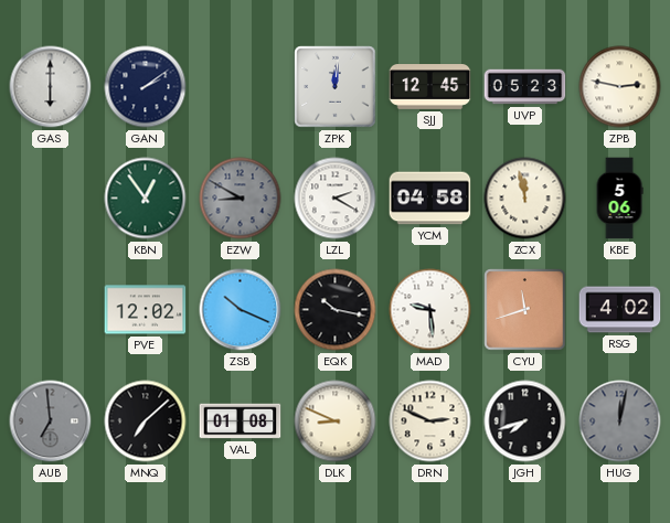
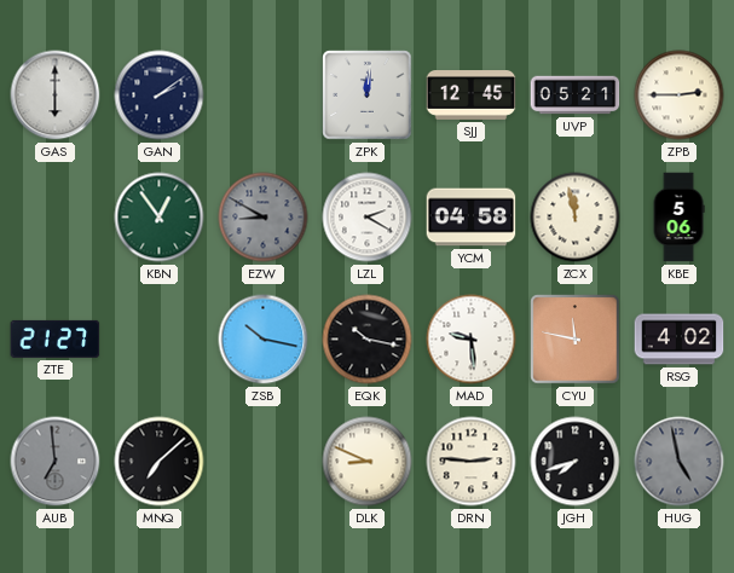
UVP: 05:23 -> 05:21 (576, 95)
ZPB: 2:47 -> 2:45 (680, 95)
ZTE: none -> 21:27 (56, 338)
PVE: 12:02 -> none (146, 310)
ZSB: 10:19 -> 10:17 (264, 340)
CYU: 11:42 -> 11:47 (576, 340)
VAL: 01:08 -> none (241, 421)
DRN: 2:49 -> 2:46 (472, 462)
HUG: 12:02 -> 4:58 (680, 462)
